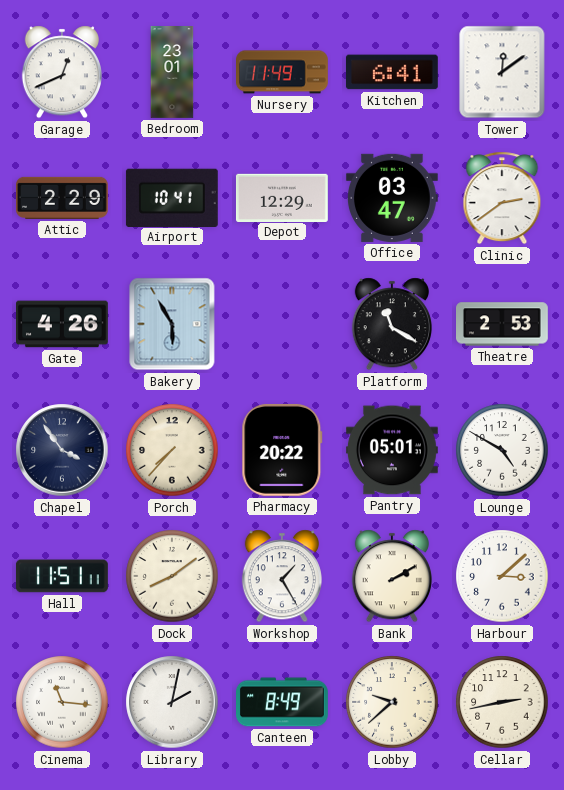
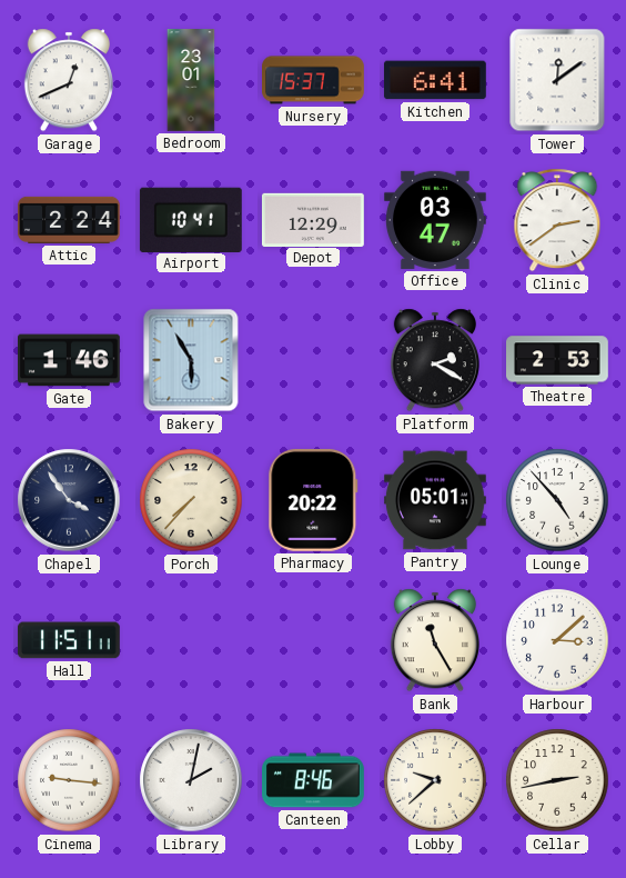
Nursery: 11:49 -> 15:37 (314, 80)
Attic: 2:29 -> 2:24 (70, 220)
Gate: 4:26 -> 1:46 (70, 360)
Platform: 11:20 -> 2:20 (435, 360)
Lounge: 4:50 -> 4:53 (557, 500)
Dock: 8:09 -> none (172, 576)
Workshop: 1:25 -> none (282, 576)
Bank: 2:10 -> 11:25 (435, 640)
Cinema: 11:16 -> 9:16 (69, 780)
Canteen: 8:49 -> 8:46 (314, 780)
